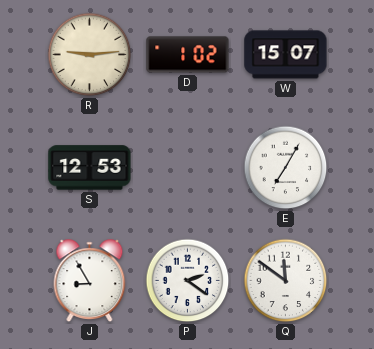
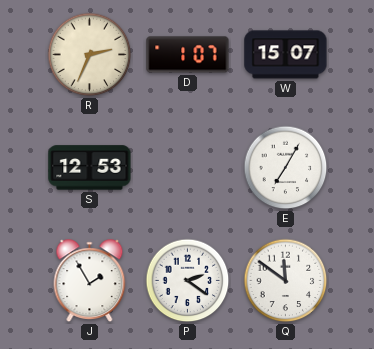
R: 9:14 -> 2:34 (90, 55)
D: 1:02 -> 1:07 (188, 55)
J: 8:55 -> 1:55 (90, 281)
